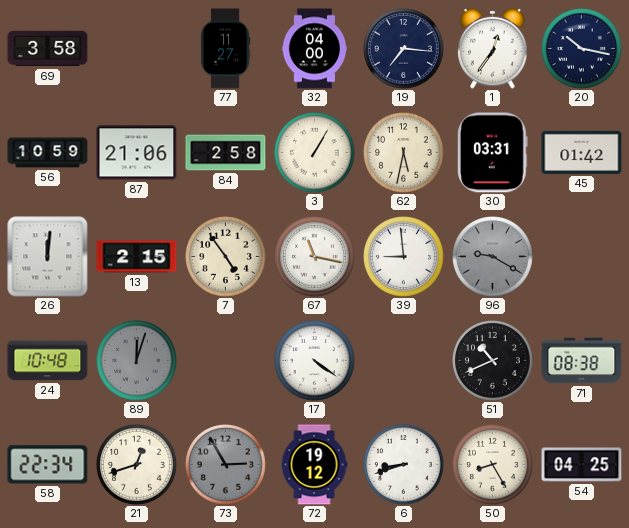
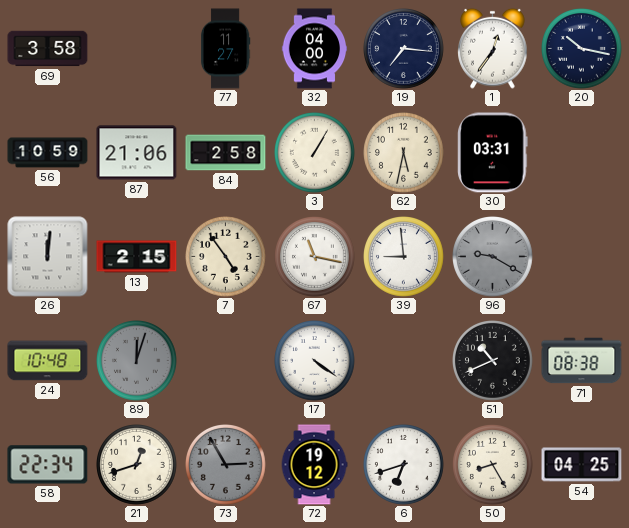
45: 01:42 -> none (582, 152)
6: 8:42 -> 6:42 (404, 465)
